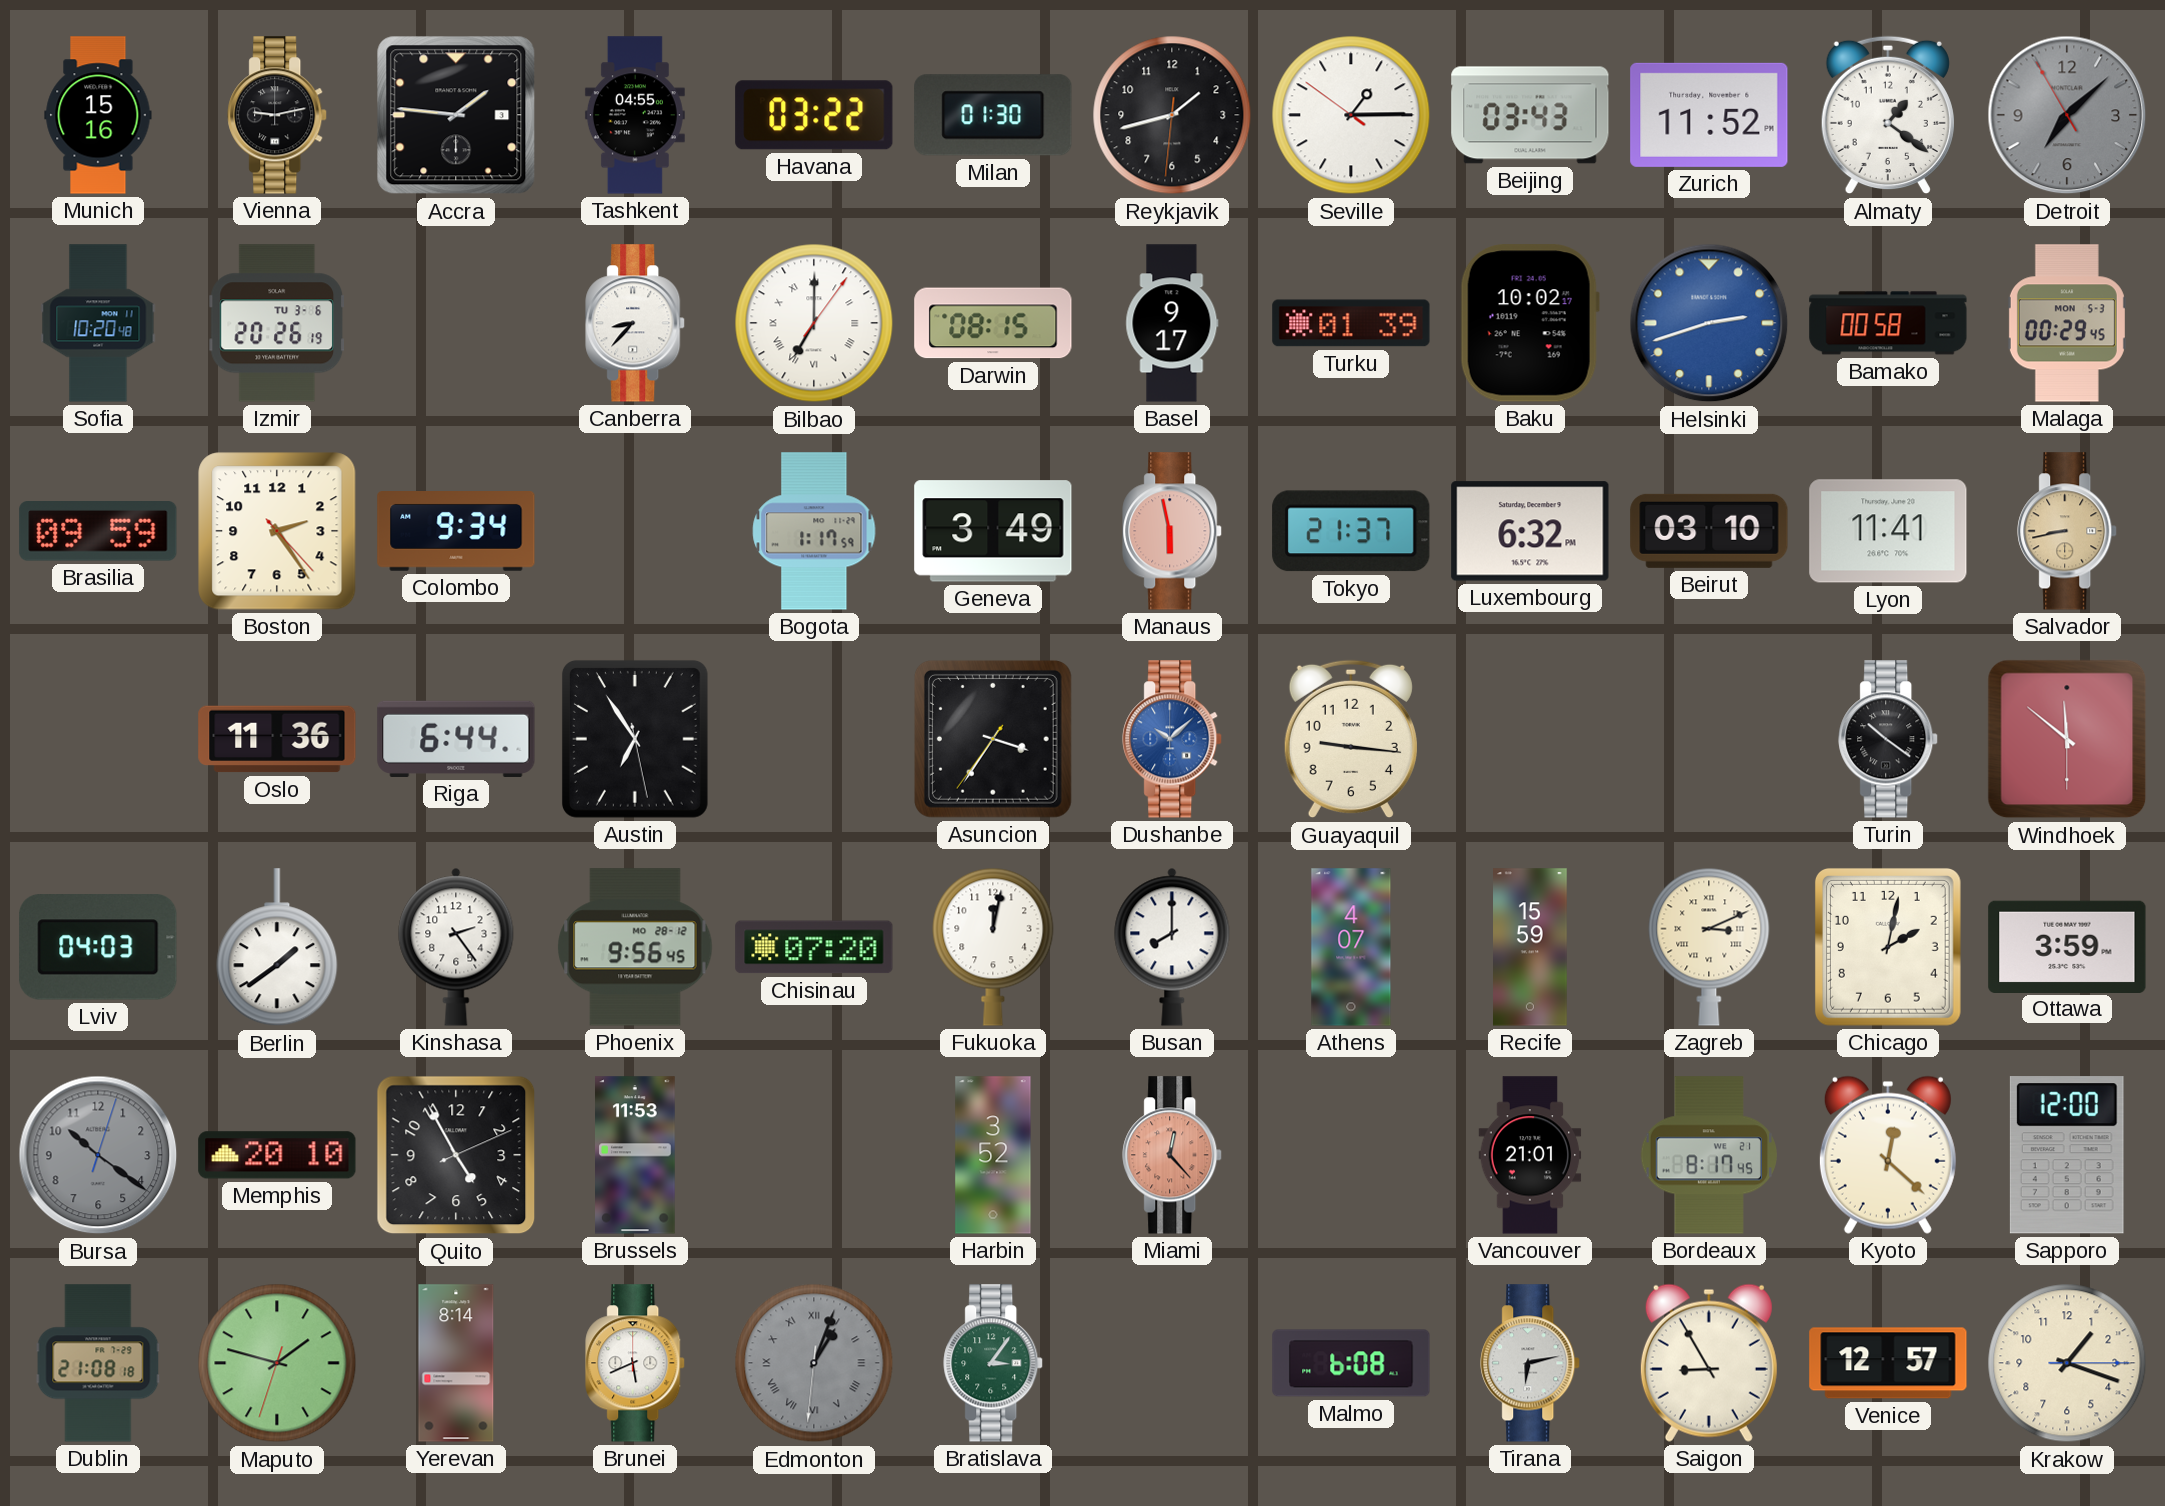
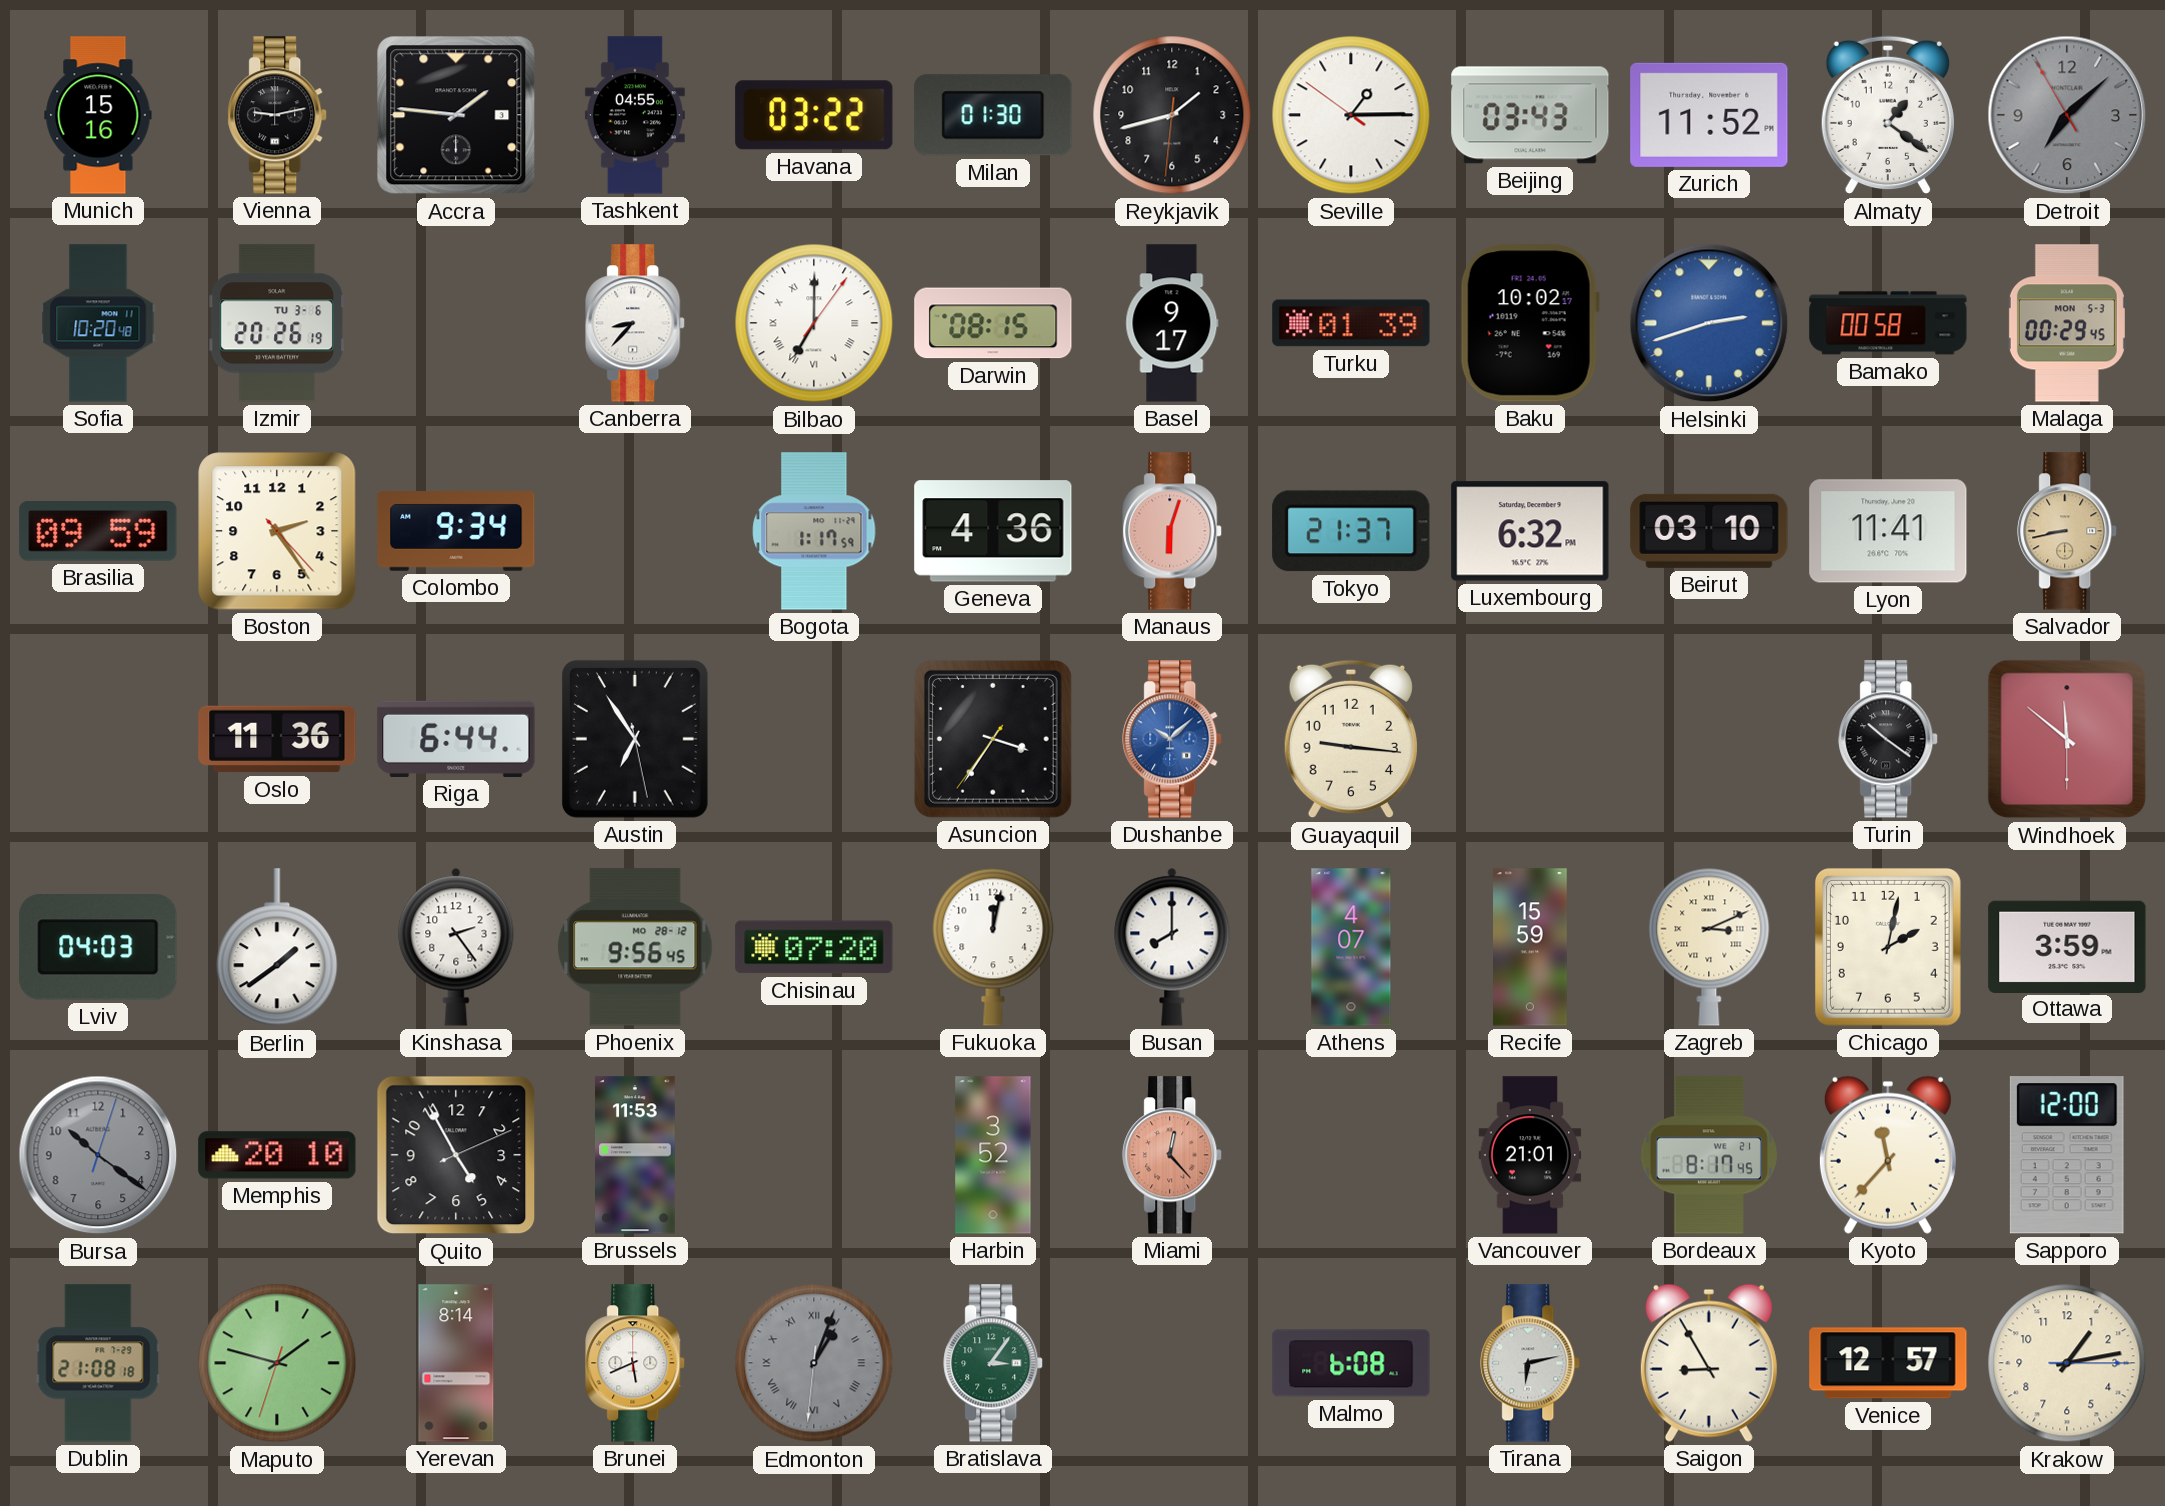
Geneva: 3:49 -> 4:36 (993, 531)
Manaus: 5:58 -> 6:03 (1173, 531)
Kyoto: 12:22 -> 11:37 (1888, 1155)
Krakow: 1:18 -> 1:13 (2067, 1363)
